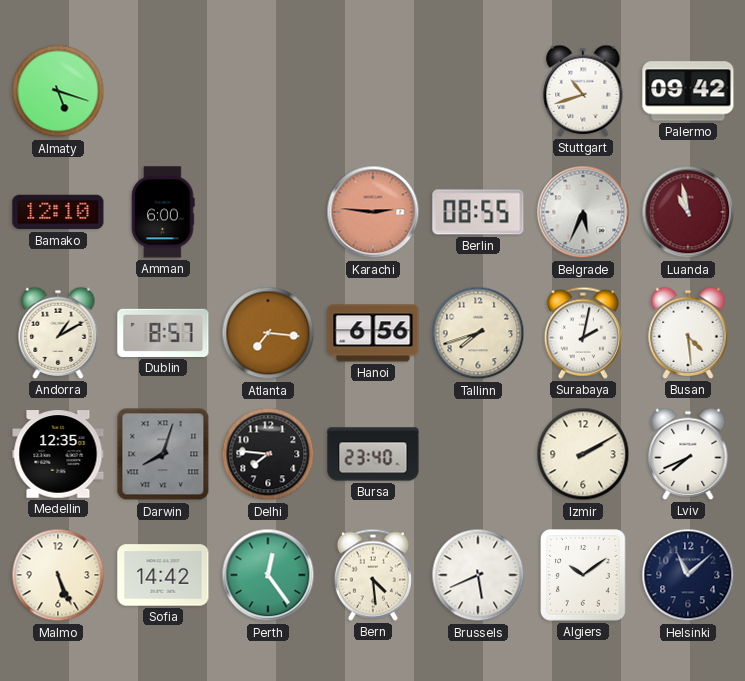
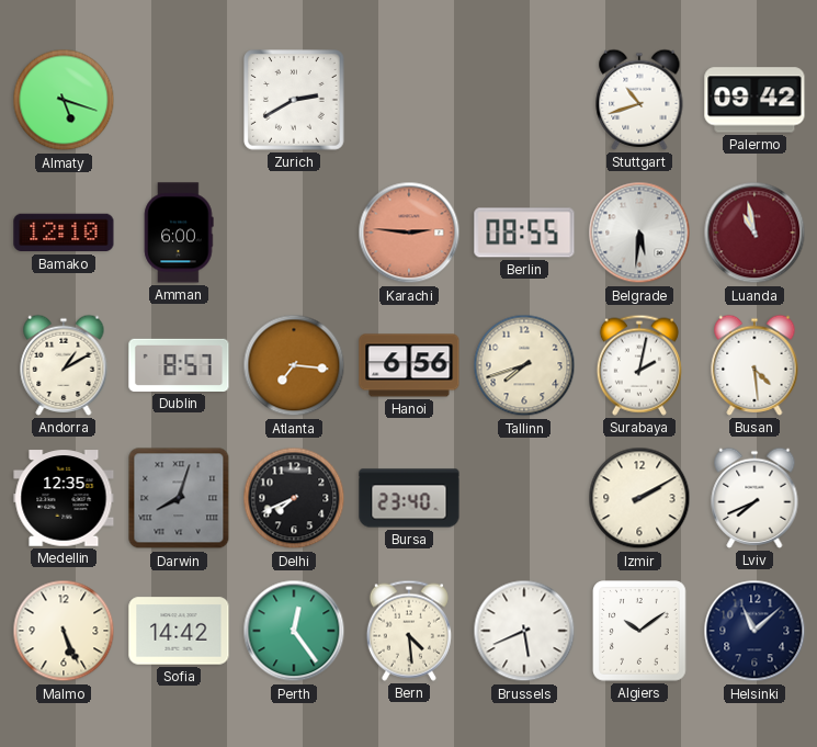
Zurich: none -> 2:40 (294, 100)
Belgrade: 5:34 -> 5:31 (639, 233)
Delhi: 7:46 -> 7:41 (294, 498)
